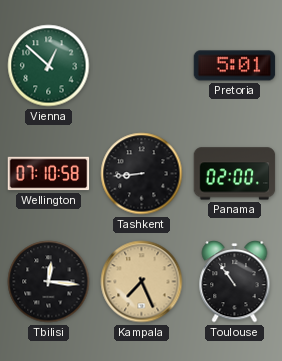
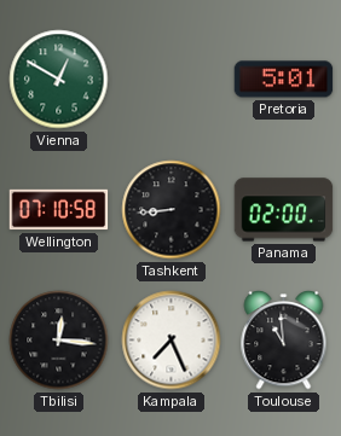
Vienna: 12:52 -> 12:50 (59, 80)
Kampala dial: champagne -> white (172, 341)
Toulouse: 10:54 -> 10:59 (284, 341)
